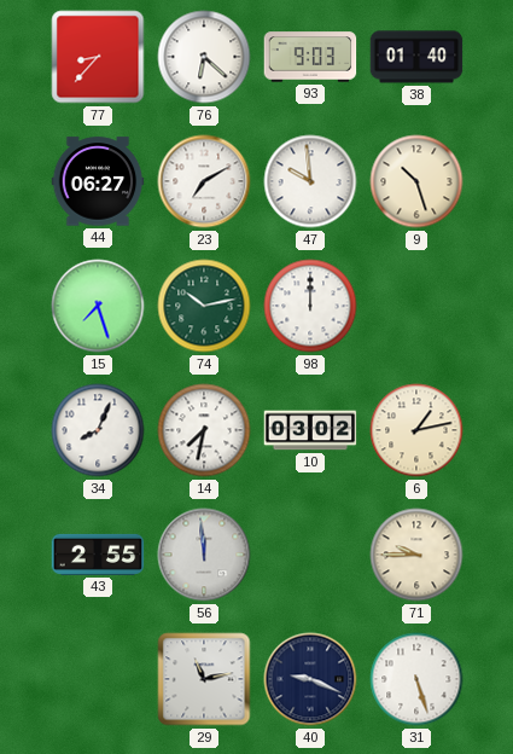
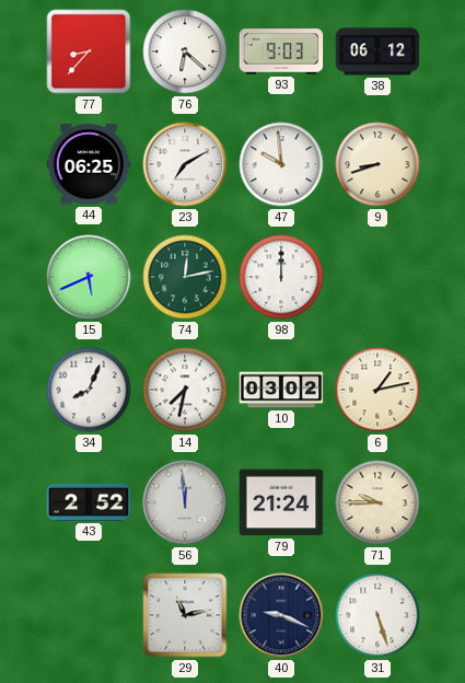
38: 01:40 -> 06:12 (377, 51)
44: 06:27 -> 06:25 (89, 164)
9: 10:27 -> 8:42 (377, 164)
15: 7:27 -> 5:41 (89, 277)
74: 10:13 -> 12:13 (185, 277)
43: 2:55 -> 2:52 (89, 502)
79: none -> 21:24 (281, 502)
